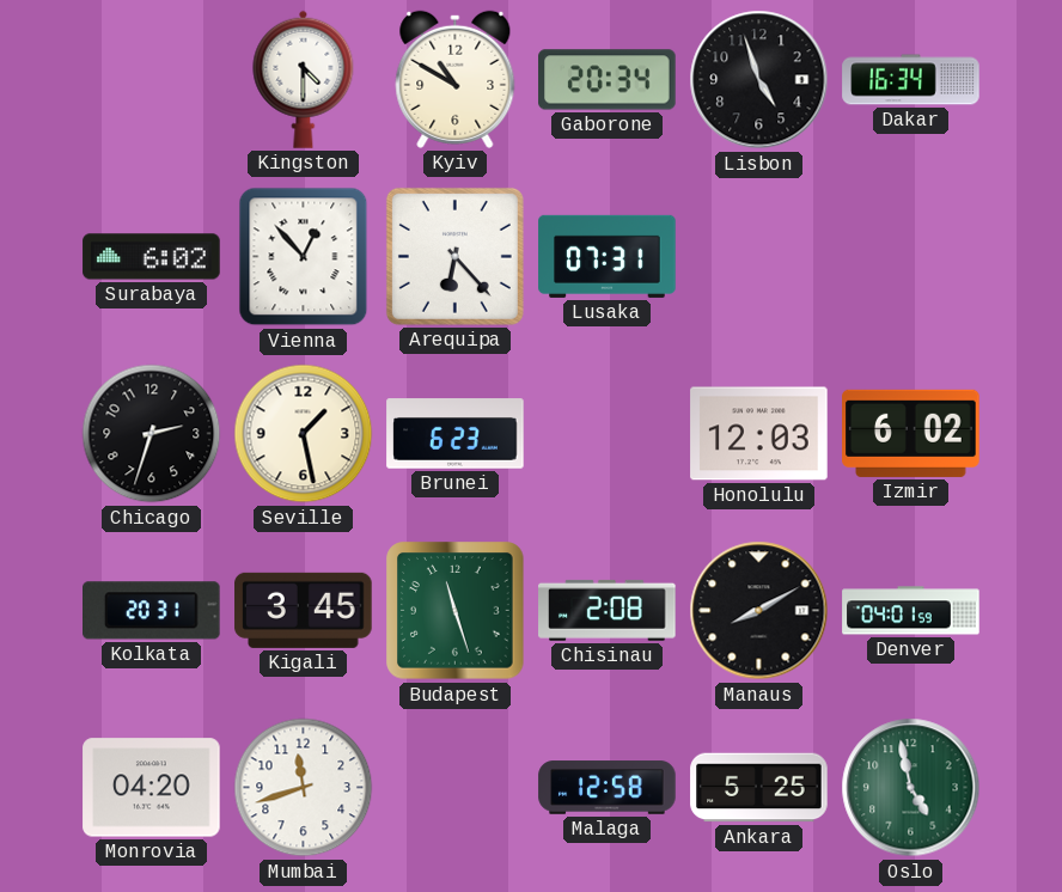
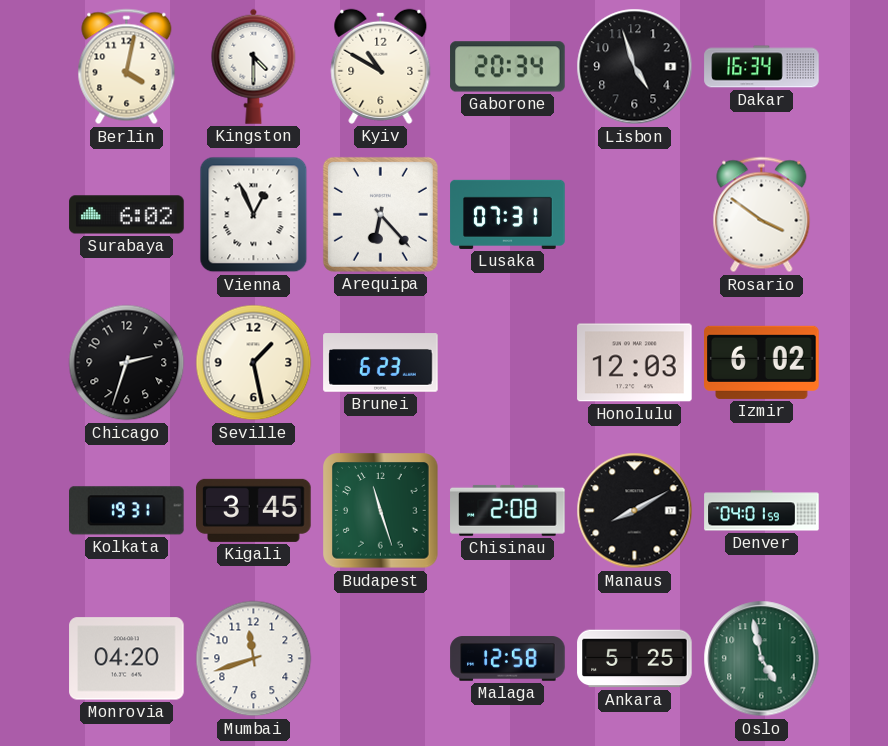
Berlin: none -> 4:02 (127, 67)
Vienna: 12:53 -> 12:56 (254, 215)
Rosario: none -> 3:51 (762, 215)
Kolkata: 20:31 -> 19:31 (127, 511)
